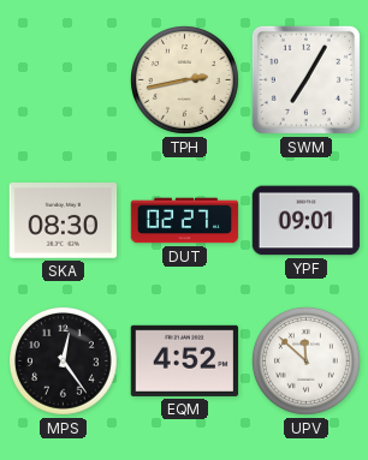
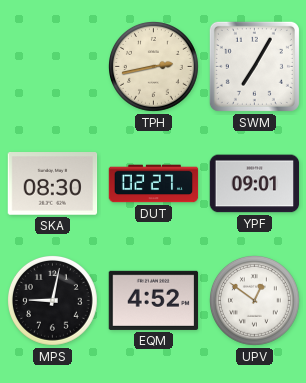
MPS: 12:24 -> 9:02 (53, 301)
UPV: 11:52 -> 12:51 (255, 301)
